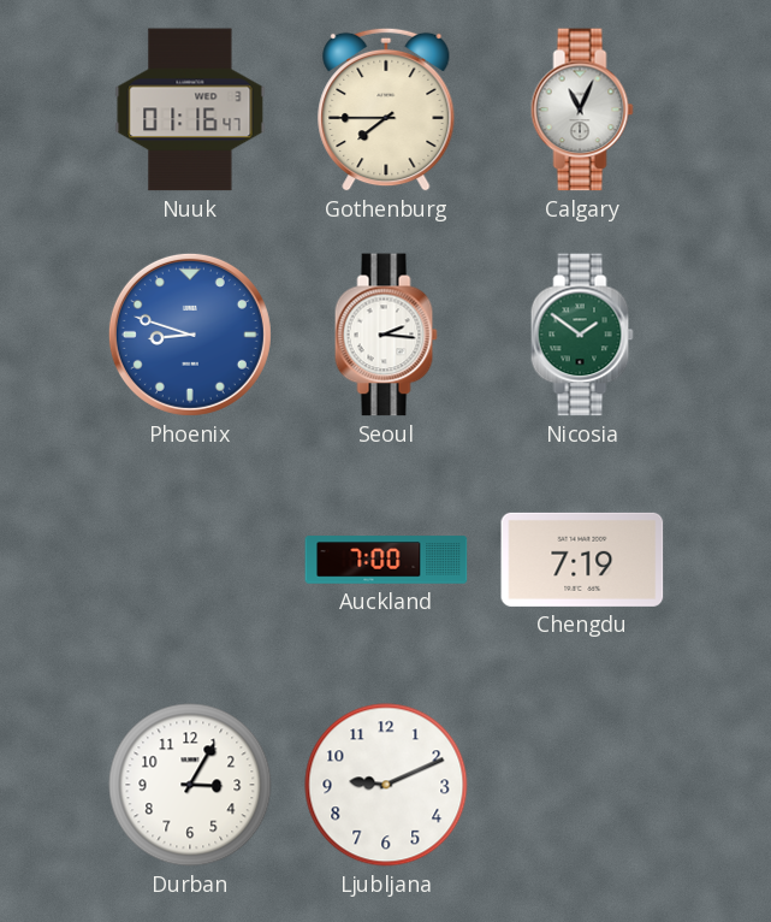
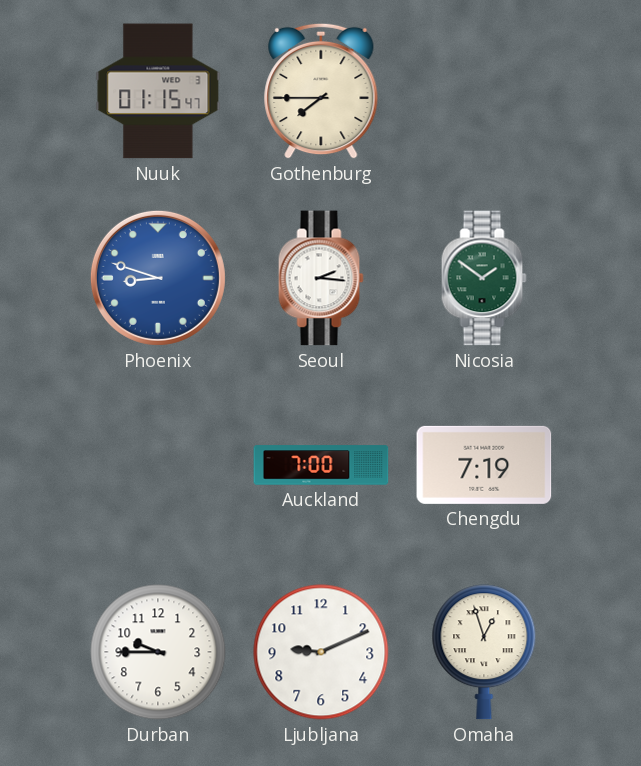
Nuuk: 01:16 -> 01:15 (158, 91)
Calgary: 11:04 -> none (582, 110)
Durban: 3:05 -> 9:45 (158, 652)
Omaha: none -> 12:57 (484, 652)
